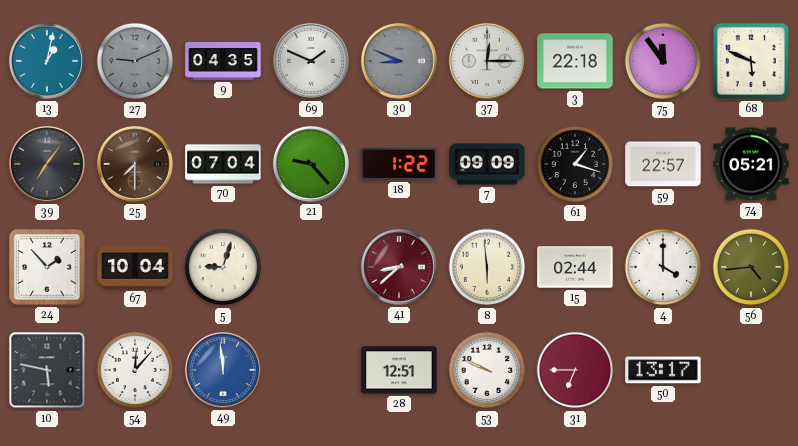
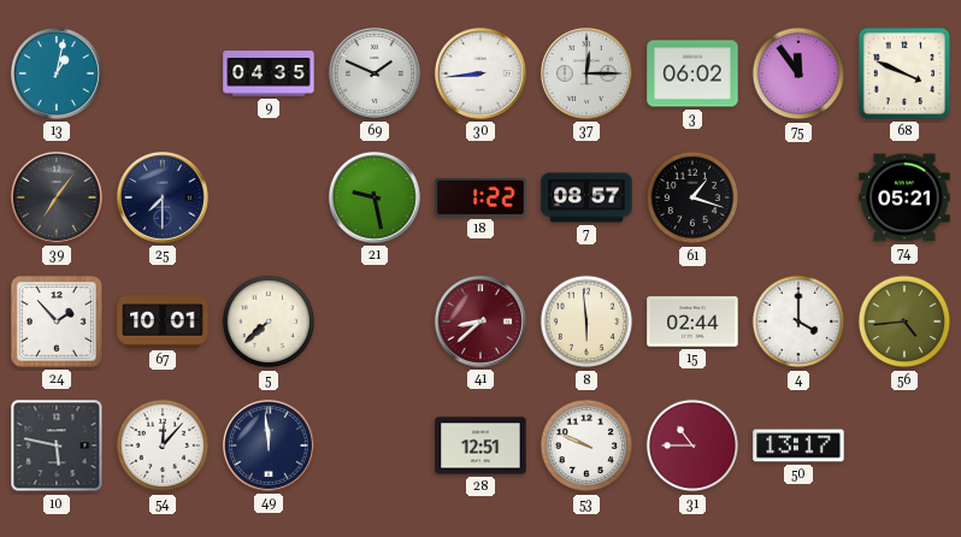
27: 9:11 -> none (135, 61)
30: 8:49 -> 8:44 (480, 73)
30 dial: grey -> white (480, 73)
3: 22:18 -> 06:02 (692, 73)
68: 5:49 -> 3:49 (904, 73)
25 dial: brown -> navy (163, 197)
70: 07:04 -> none (223, 164)
21: 9:23 -> 9:28 (375, 197)
7: 09:09 -> 08:57 (586, 197)
59: 22:57 -> none (663, 164)
67: 10:04 -> 10:01 (163, 321)
5: 9:03 -> 7:38 (269, 321)
49 dial: blue -> navy (269, 445)
31: 6:45 -> 10:45 (692, 445)
